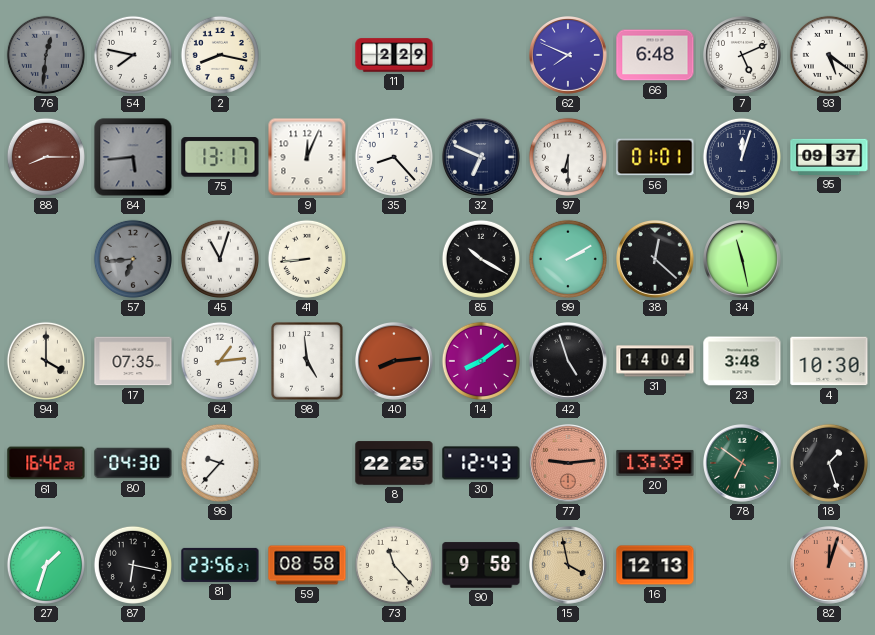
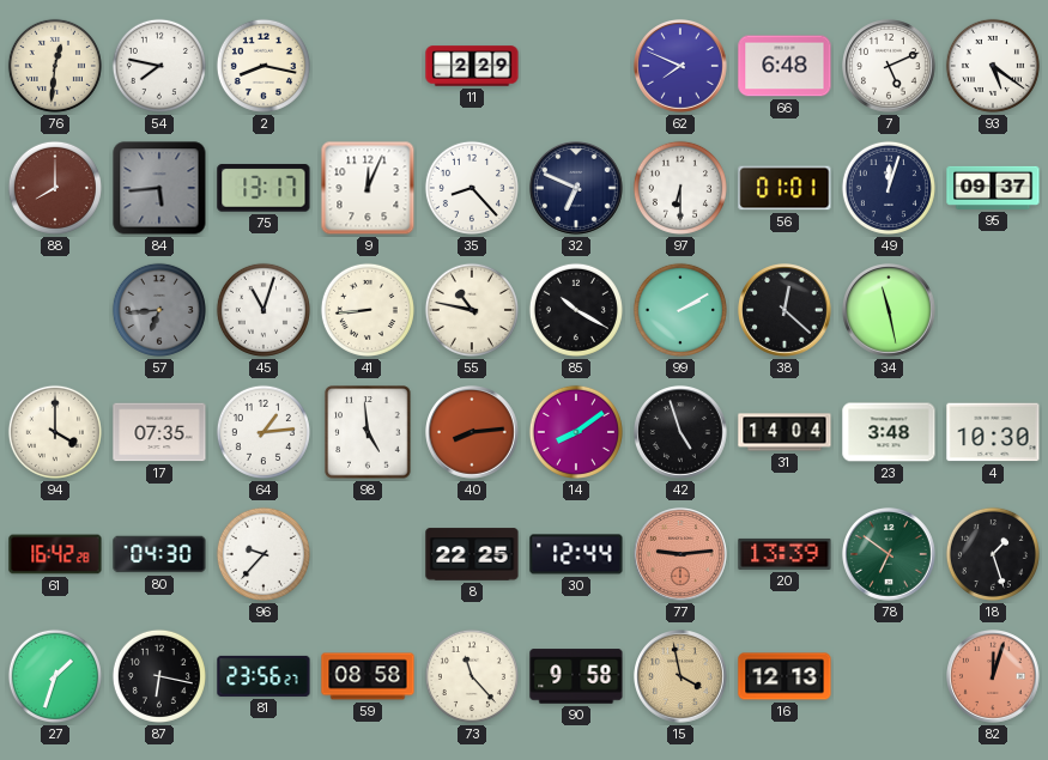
76 dial: grey -> cream (55, 66)
88: 8:15 -> 8:00 (55, 188)
55: none -> 10:47 (472, 310)
30: 12:43 -> 12:44 (576, 554)
